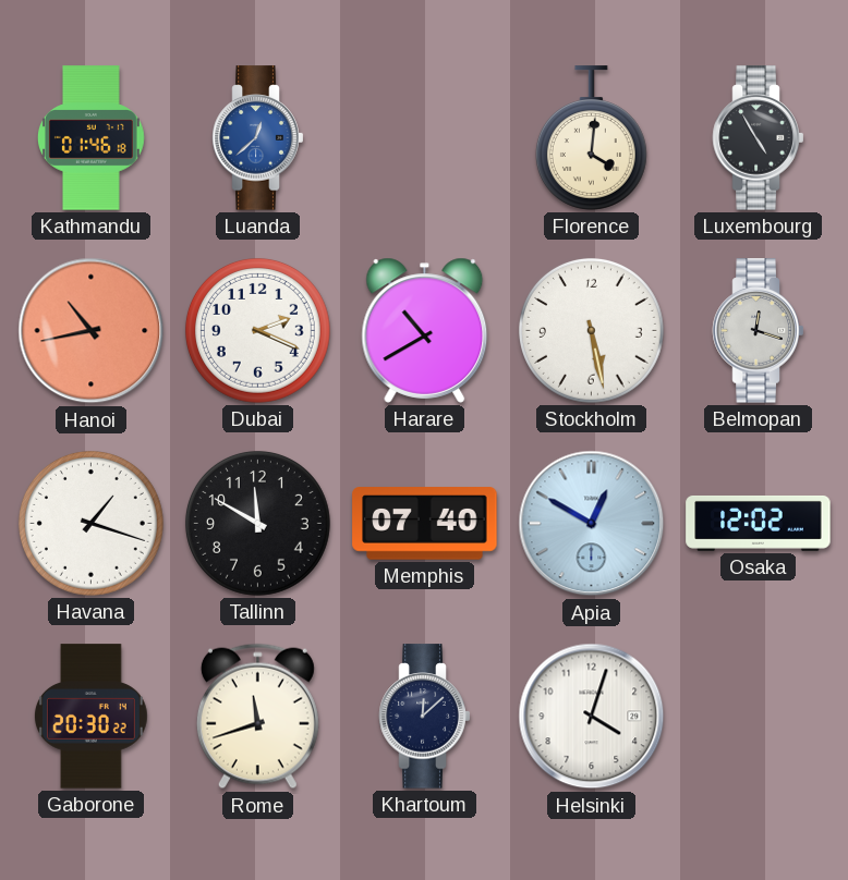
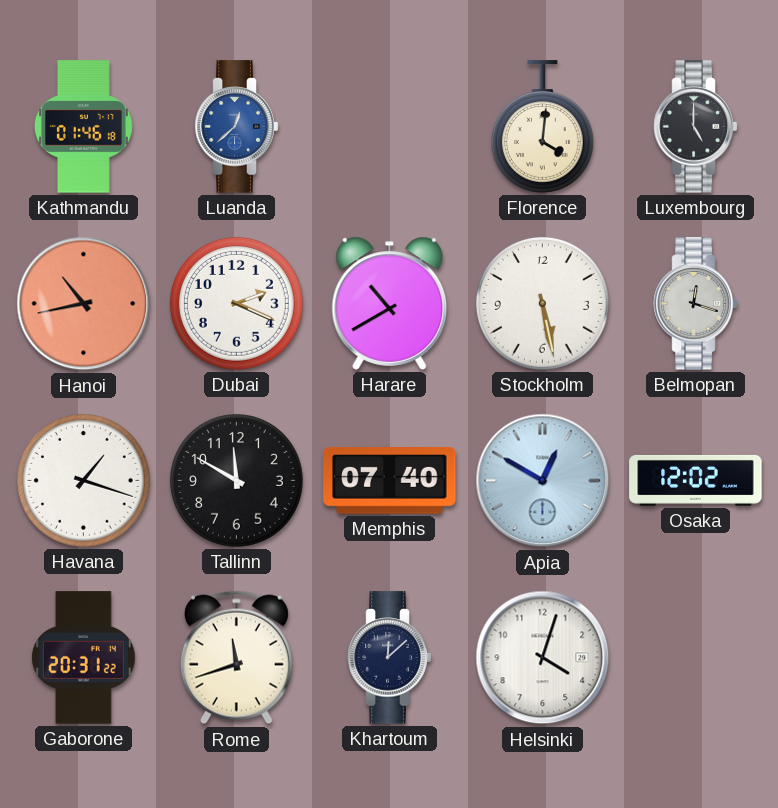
Luxembourg: 4:55 -> 5:00 (696, 127)
Gaborone: 20:30 -> 20:31 (83, 658)
